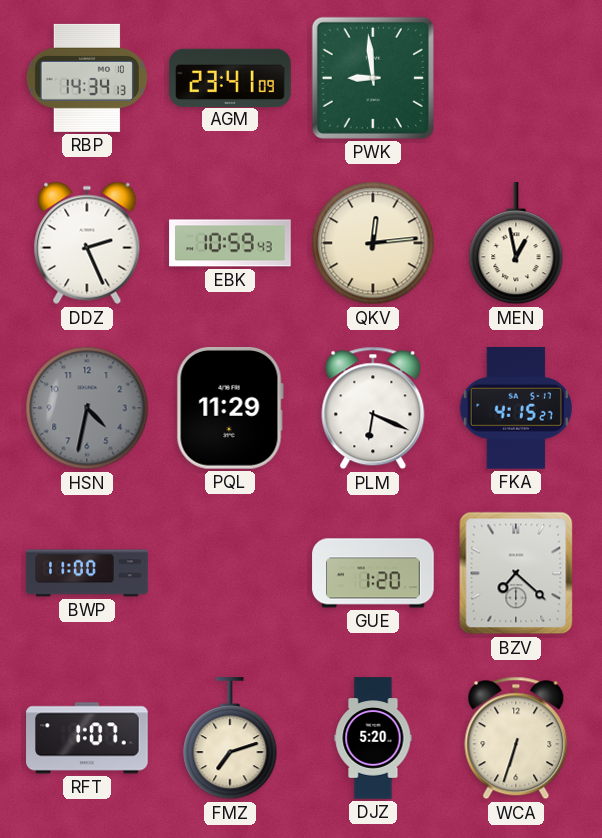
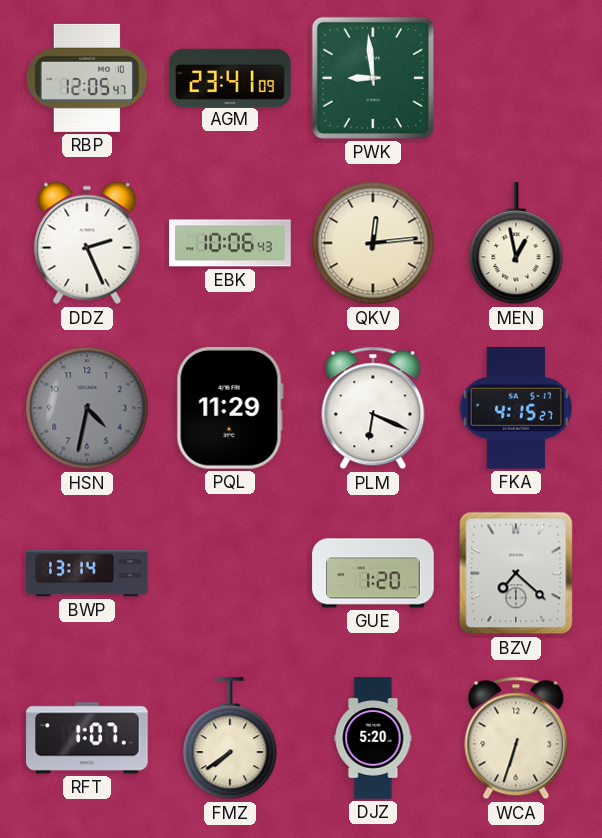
RBP: 14:34 -> 12:05 (87, 78)
EBK: 10:59 -> 10:06 (230, 243)
BWP: 11:00 -> 13:14 (87, 573)
FMZ: 7:12 -> 7:39 (230, 739)
